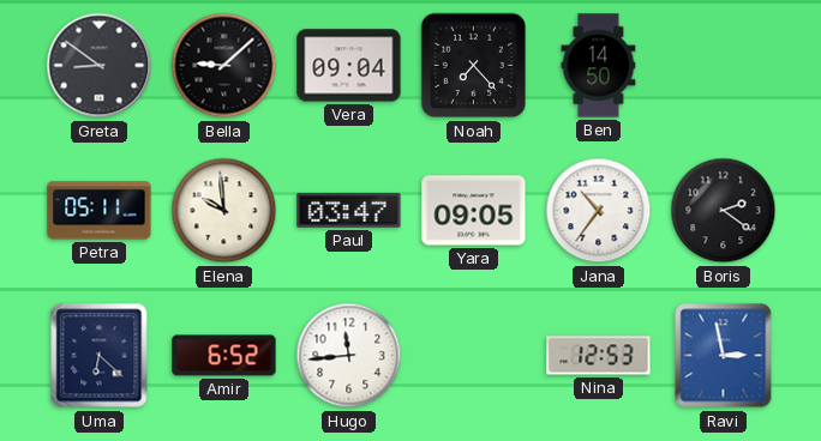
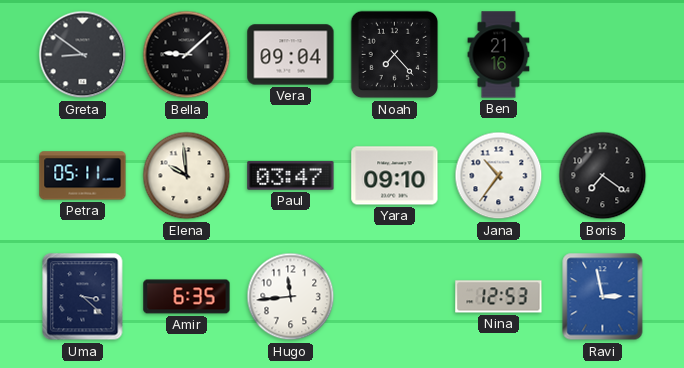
Ben: 14:50 -> 21:16 (499, 55)
Yara: 09:05 -> 09:10 (395, 176)
Boris: 2:21 -> 7:21 (603, 176)
Uma: 6:22 -> 3:22 (83, 297)
Amir: 6:52 -> 6:35 (187, 297)
